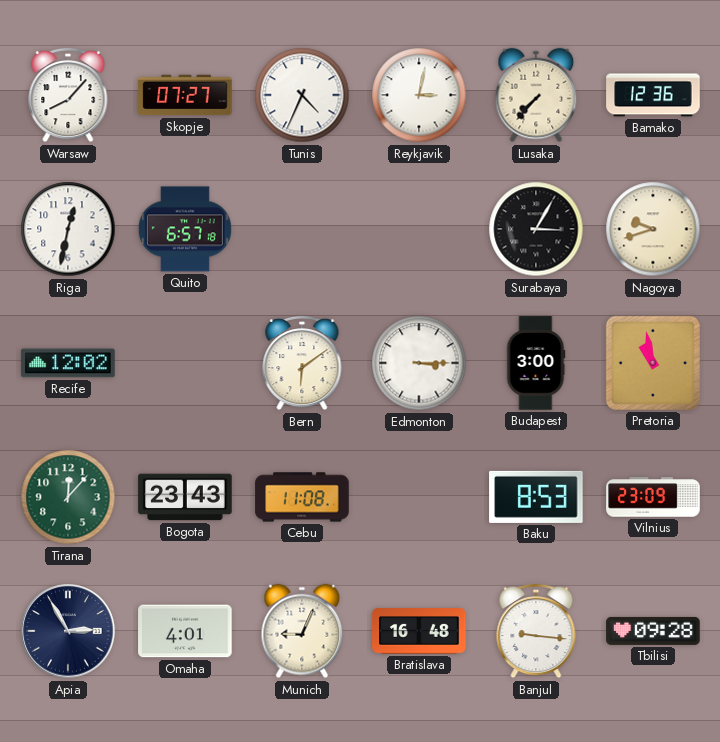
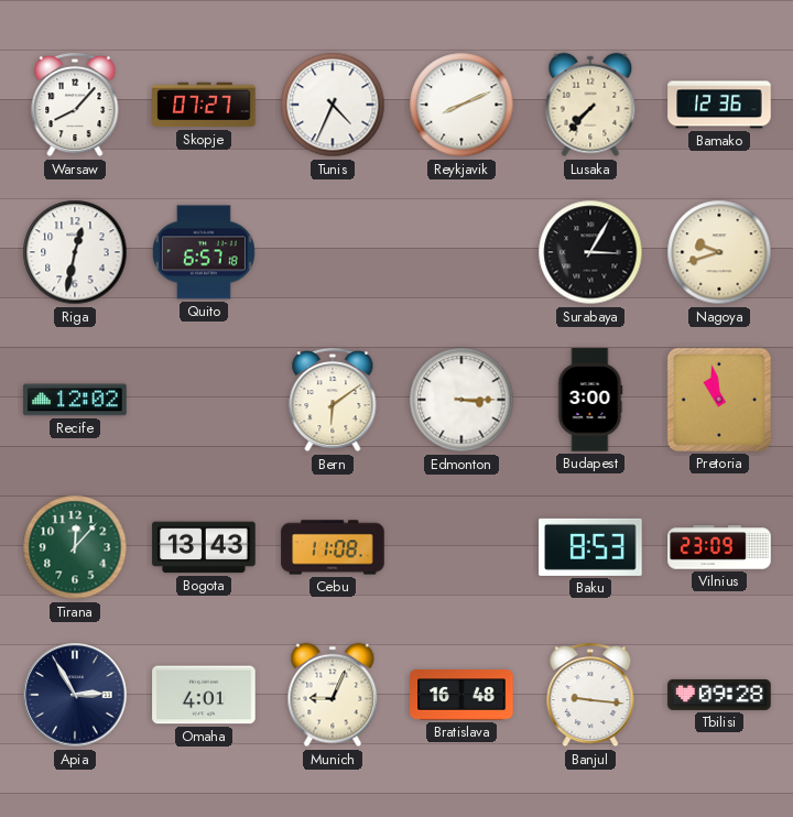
Reykjavik: 3:02 -> 8:11 (461, 105)
Bogota: 23:43 -> 13:43 (204, 547)
